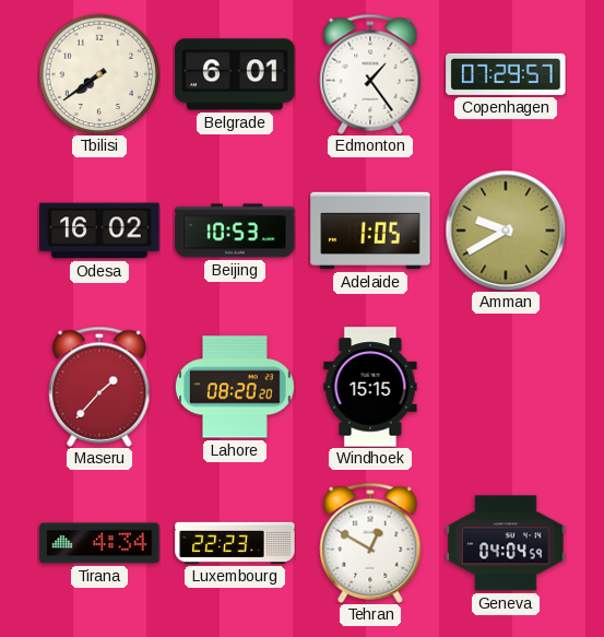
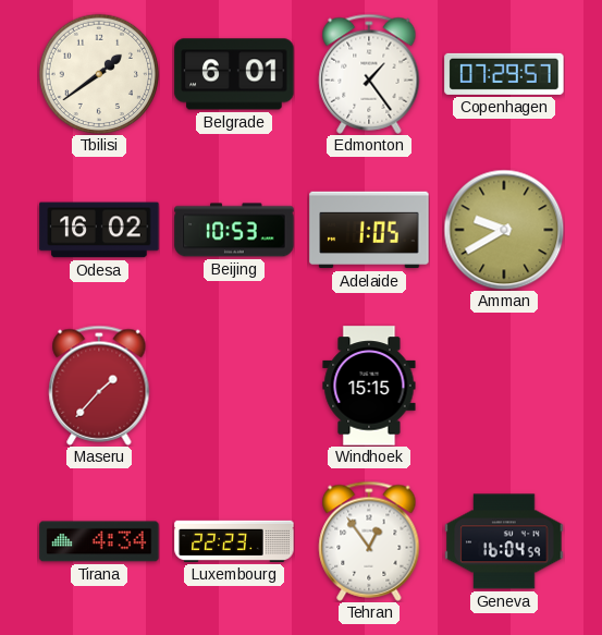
Tbilisi: 7:39 -> 1:39 (99, 74)
Lahore: 08:20 -> none (235, 387)
Tehran: 12:50 -> 12:54 (369, 541)
Geneva: 04:04 -> 16:04 (504, 541)
